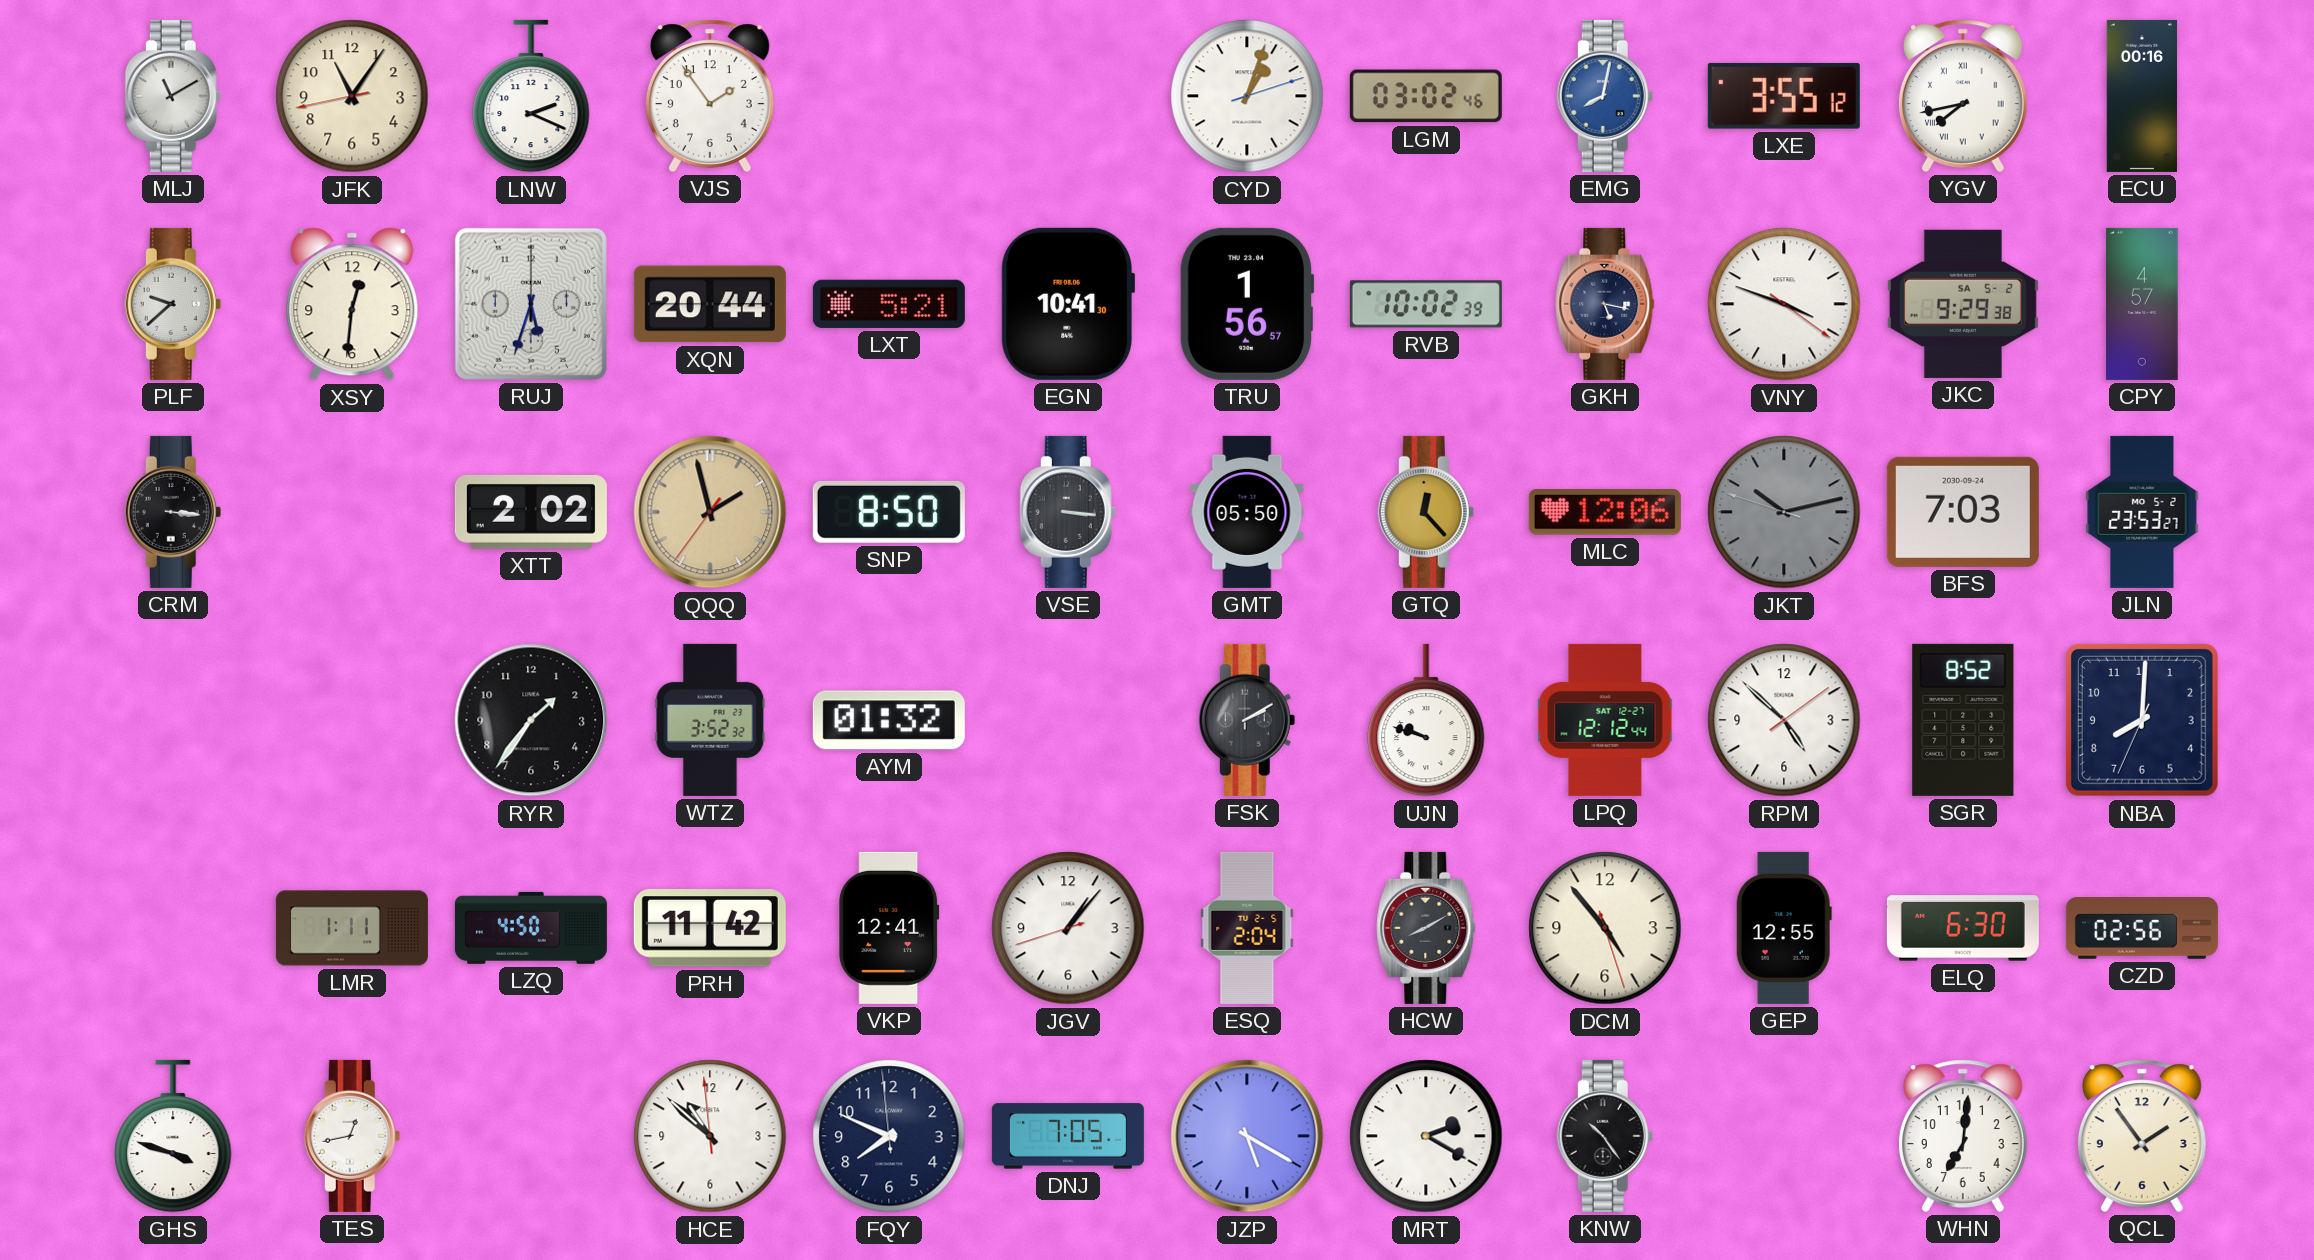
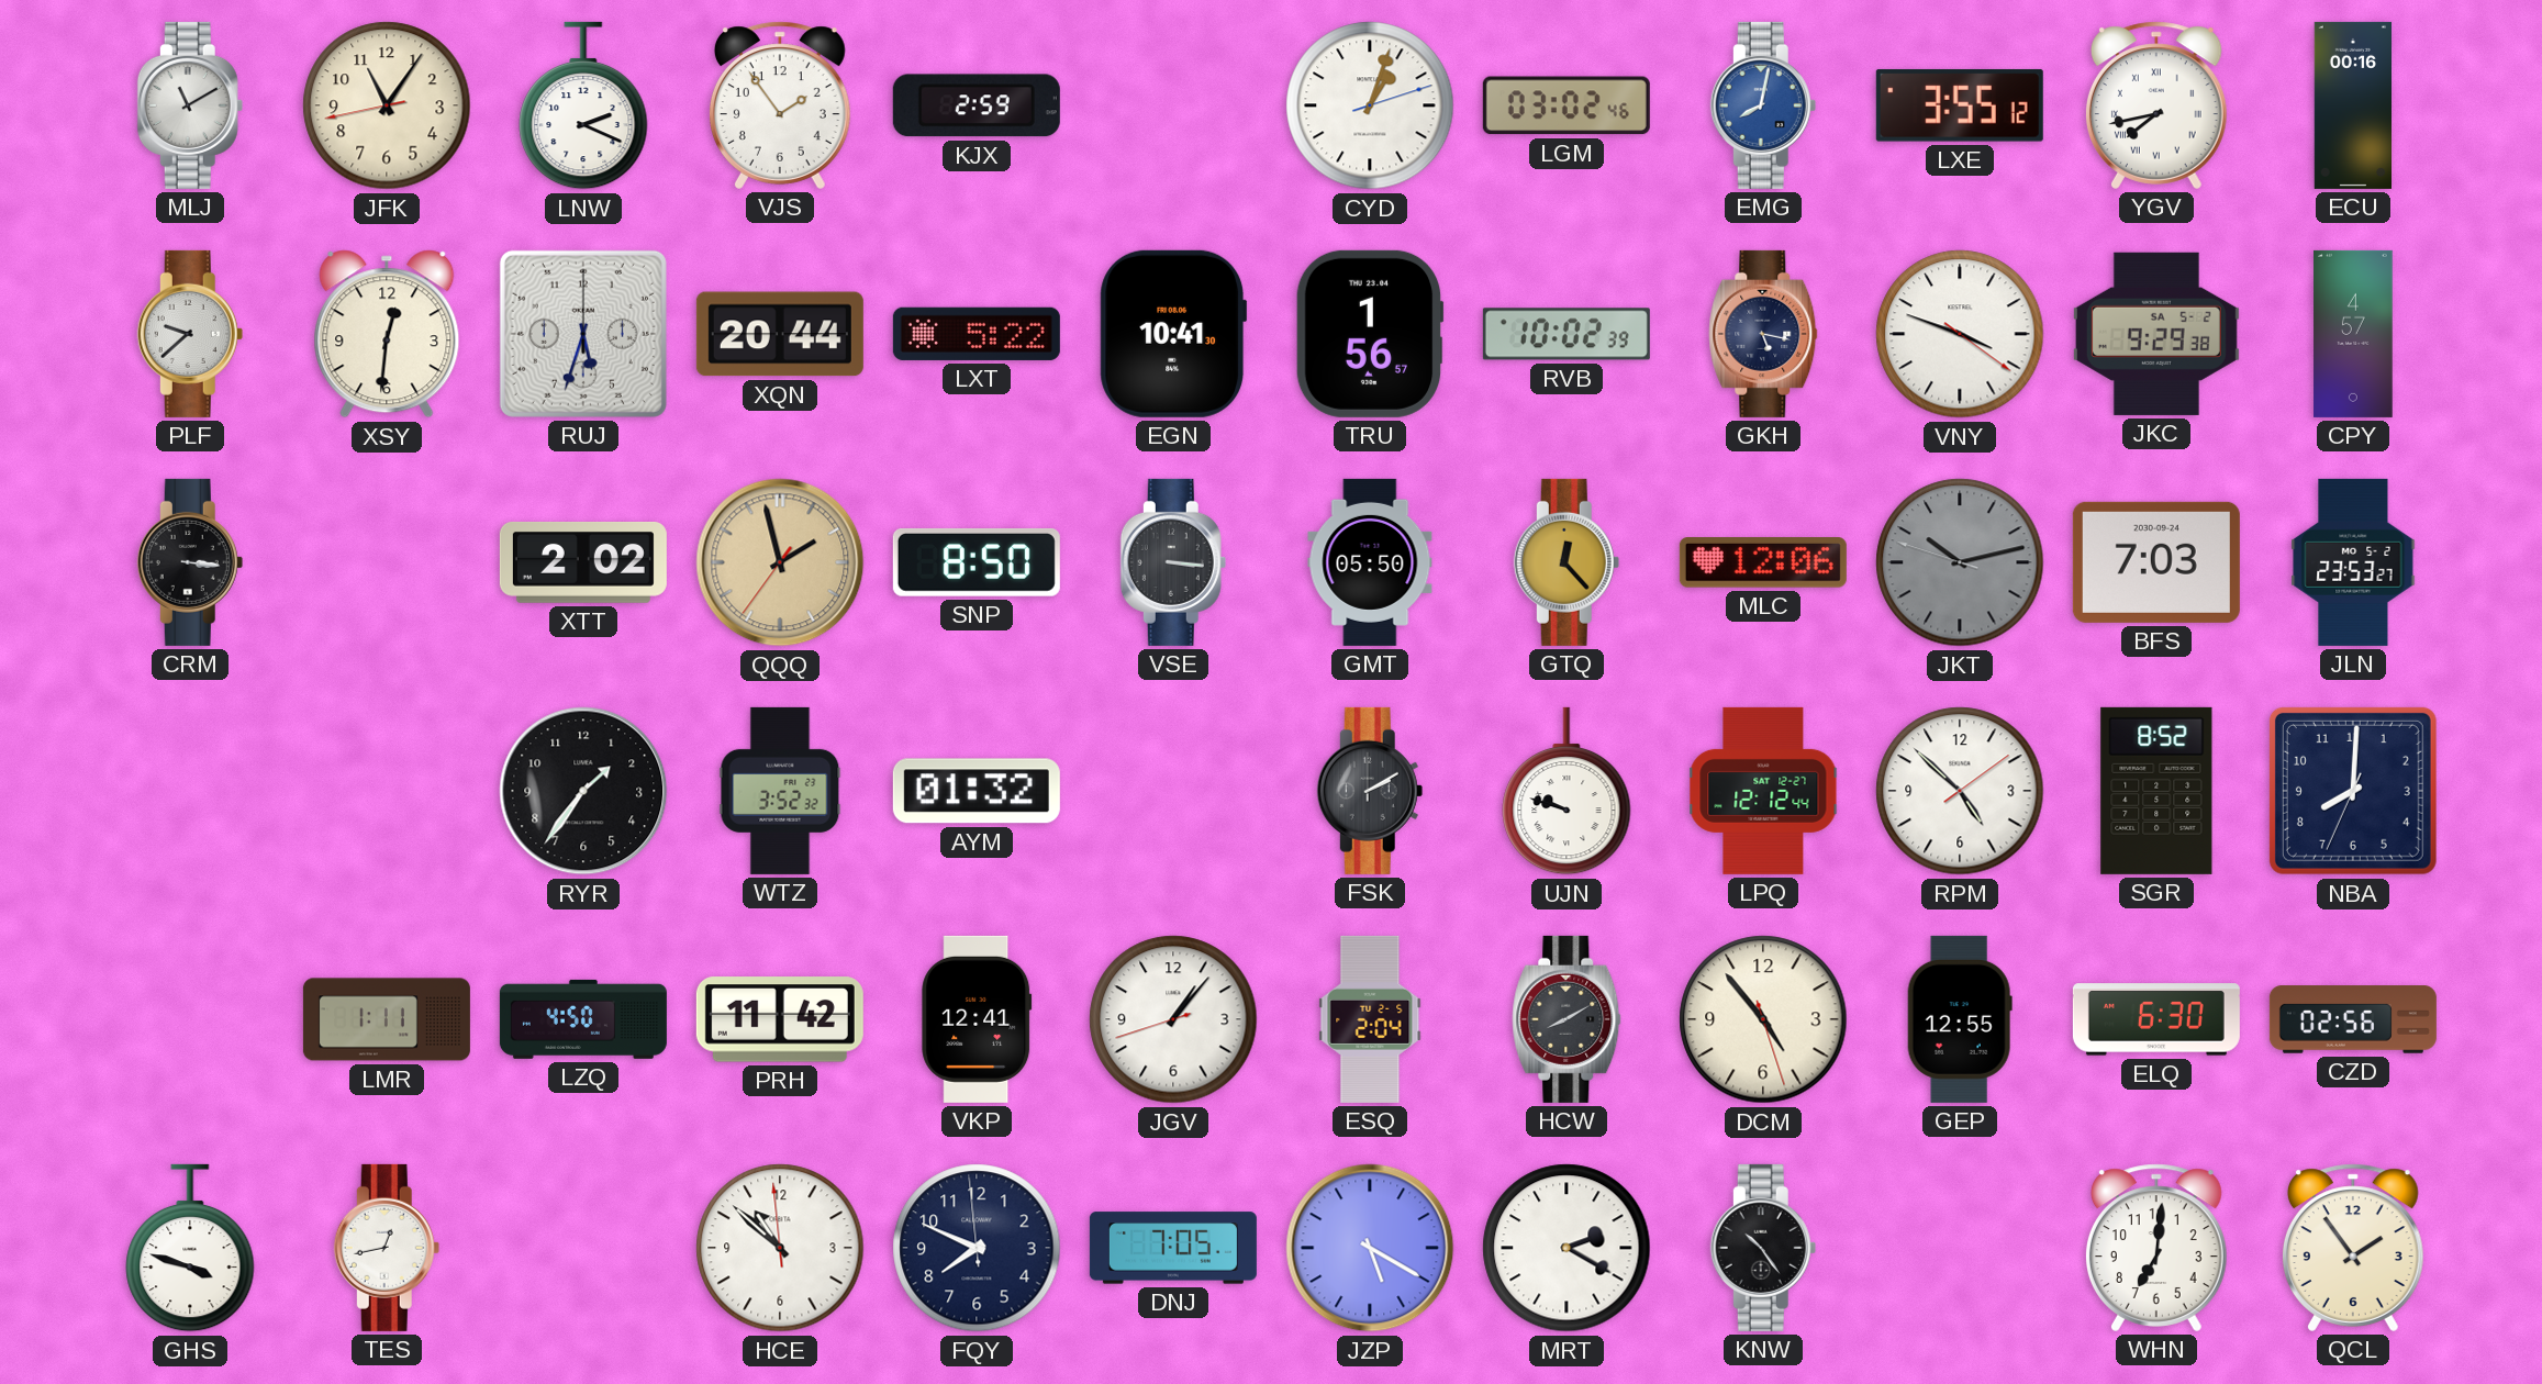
KJX: none -> 2:59 (977, 105)
LXT: 5:21 -> 5:22 (977, 334)
